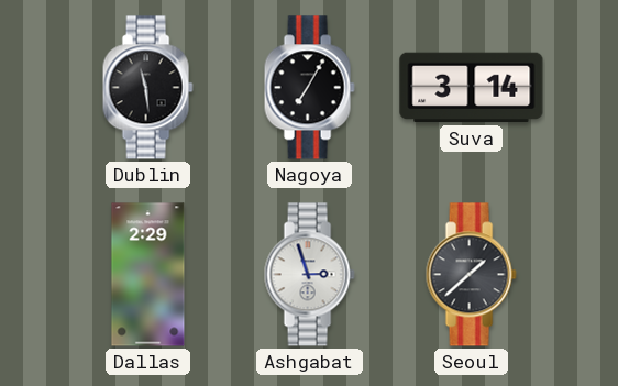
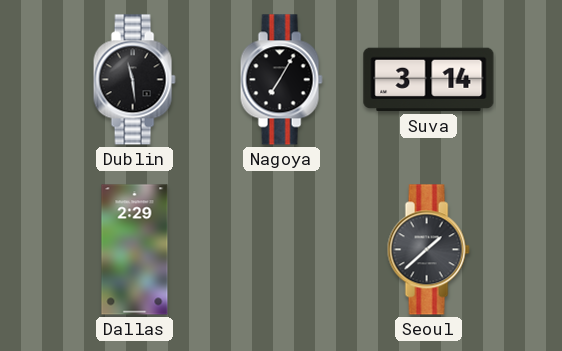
Ashgabat: 2:57 -> none (309, 275)
